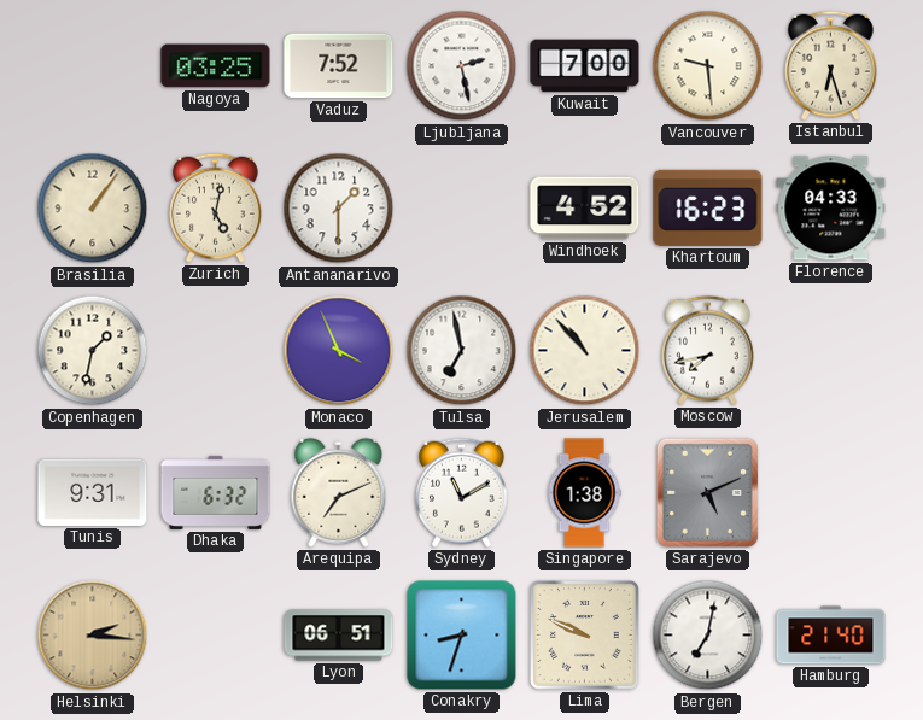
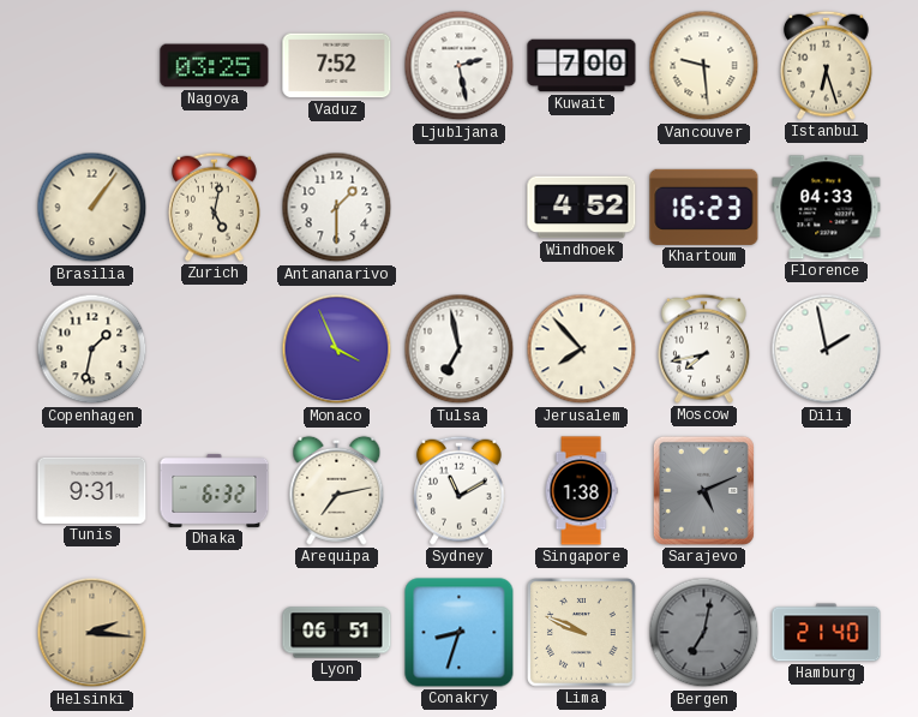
Jerusalem: 10:53 -> 7:53 (582, 349)
Dili: none -> 1:58 (827, 349)
Arequipa: 7:11 -> 7:13 (337, 490)
Bergen dial: white -> grey (704, 633)
